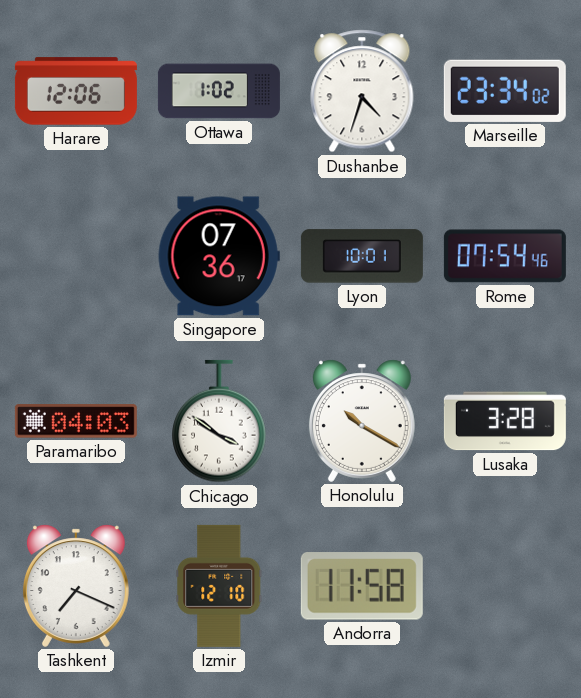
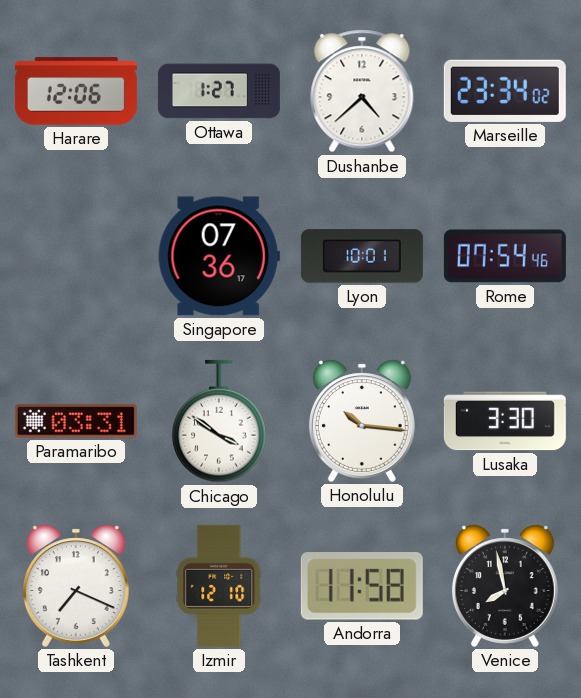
Ottawa: 1:02 -> 1:27 (219, 91)
Dushanbe: 4:33 -> 4:38 (362, 91)
Paramaribo: 04:03 -> 03:31 (76, 421)
Honolulu: 10:20 -> 10:16 (362, 421)
Lusaka: 3:28 -> 3:30 (505, 421)
Venice: none -> 7:58 (505, 586)
